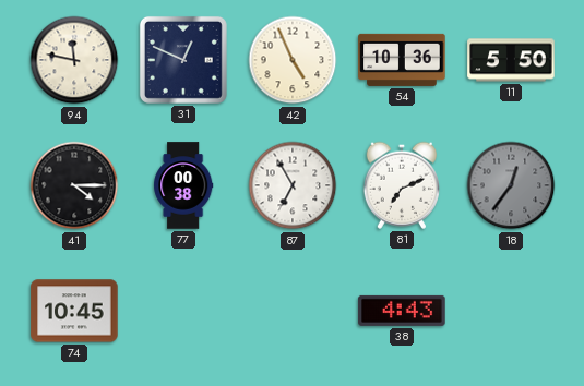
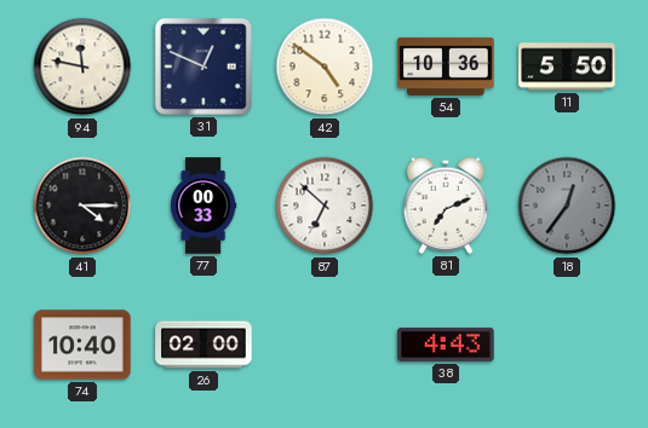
42: 4:56 -> 4:51 (325, 66)
77: 00:38 -> 00:33 (203, 206)
87: 6:55 -> 6:52 (325, 206)
74: 10:45 -> 10:40 (82, 345)
26: none -> 02:00 (203, 345)
